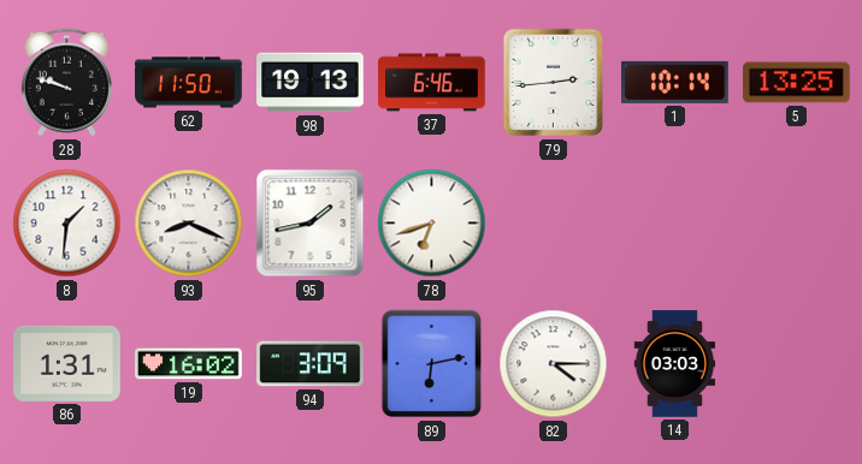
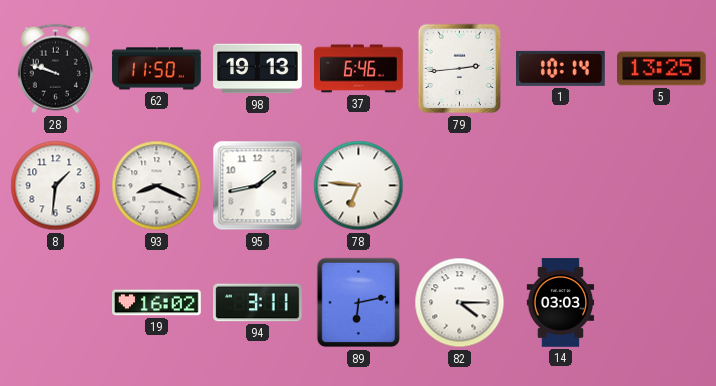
78: 6:42 -> 6:46 (359, 186)
86: 1:31 -> none (67, 363)
94: 3:09 -> 3:11 (258, 303)
